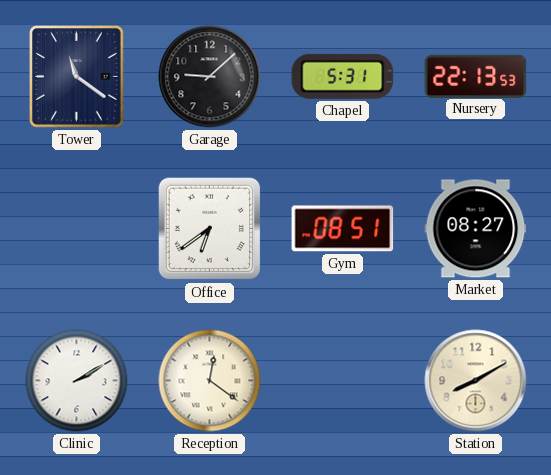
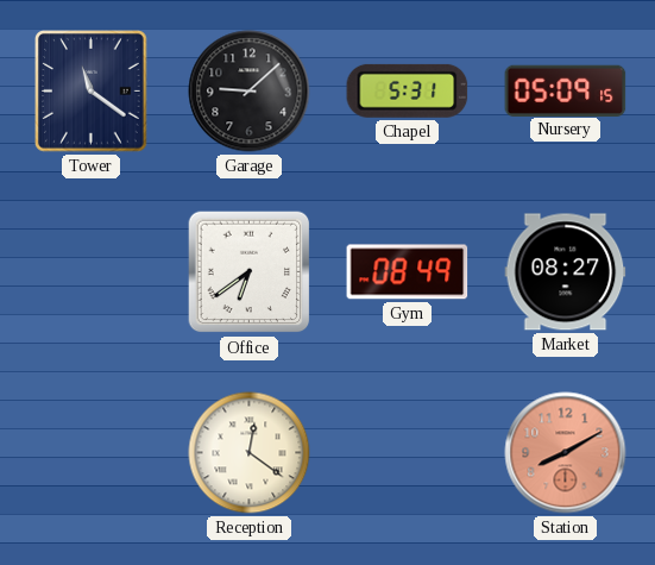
Nursery: 22:13 -> 05:09 (566, 90)
Gym: 08:51 -> 08:49 (408, 272)
Clinic: 2:10 -> none (77, 381)
Station dial: cream -> salmon (566, 453)
